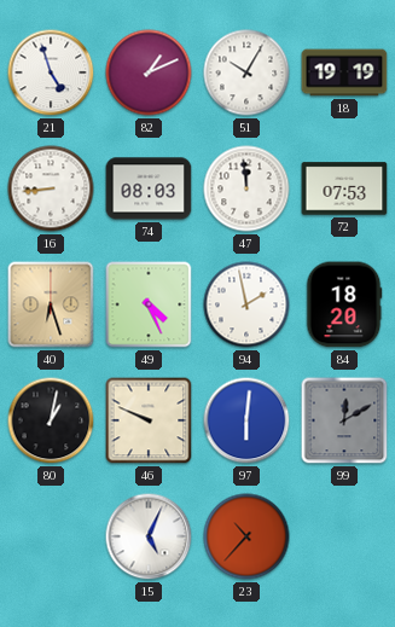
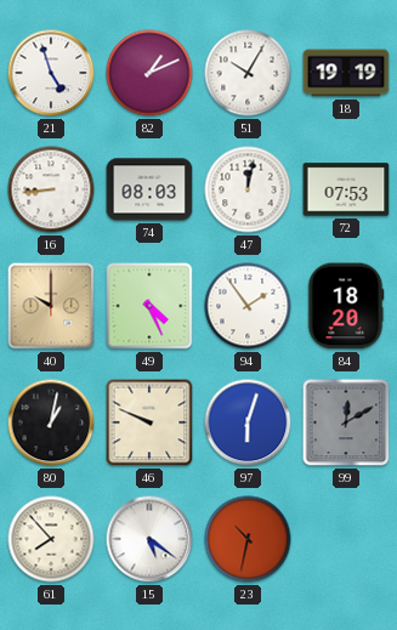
47: 11:59 -> 12:02 (248, 189)
40: 6:27 -> 10:00 (51, 306)
94: 1:58 -> 1:54 (248, 306)
97: 6:01 -> 6:03 (248, 422)
61: none -> 7:53 (51, 539)
15: 5:04 -> 5:21 (149, 539)
23: 10:37 -> 10:32 (248, 539)
